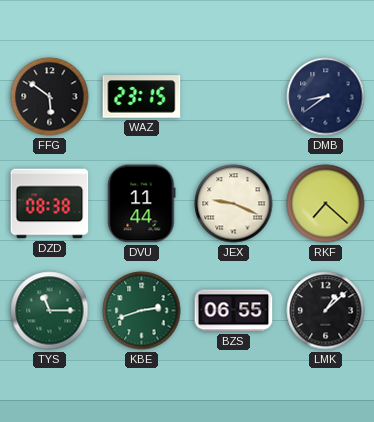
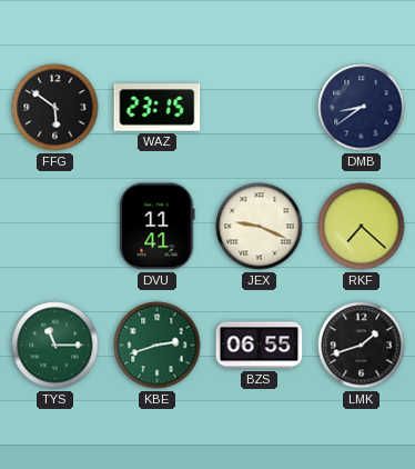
DZD: 08:38 -> none (50, 204)
DVU: 11:44 -> 11:41 (158, 227)
LMK: 1:08 -> 1:42 (362, 346)
